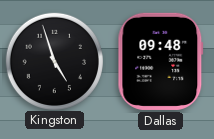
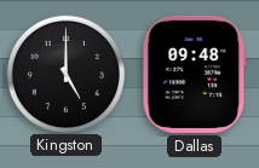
Kingston: 4:57 -> 5:00 (65, 74)
